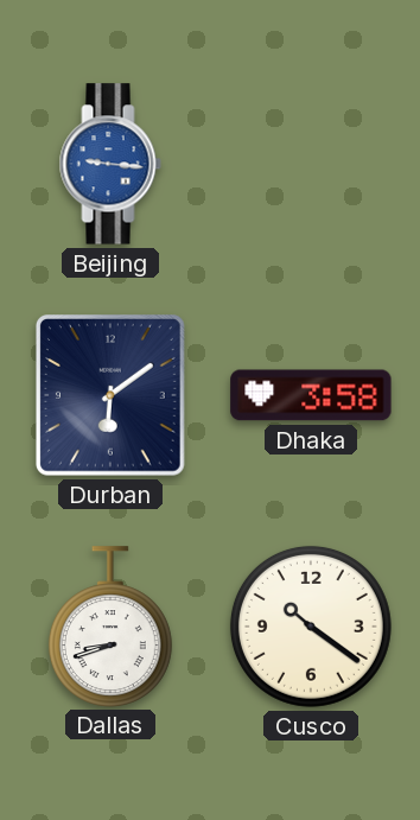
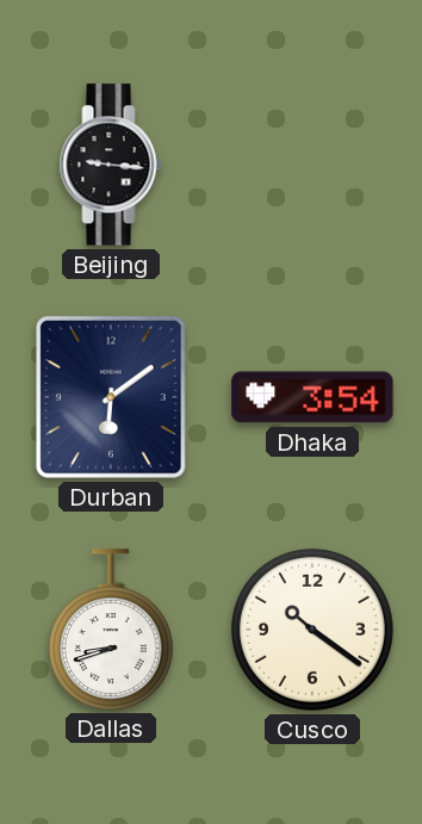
Beijing dial: blue -> black (111, 165)
Dhaka: 3:58 -> 3:54 (312, 397)
